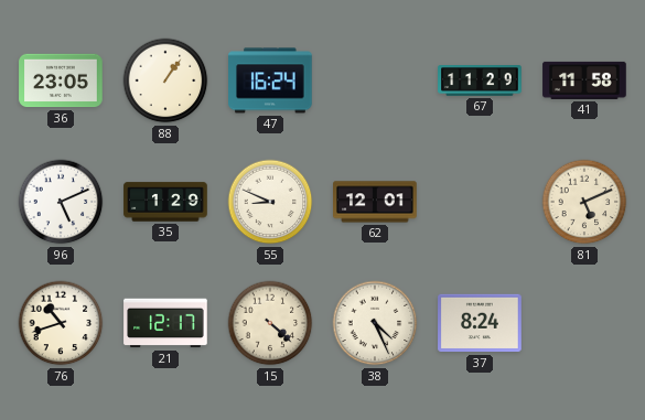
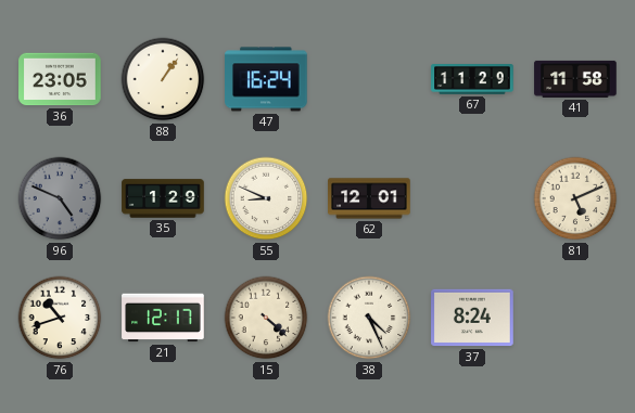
96: 5:11 -> 4:49 (60, 198)
96 dial: white -> grey (60, 198)
